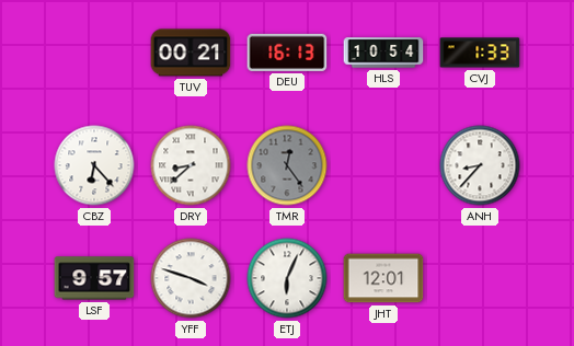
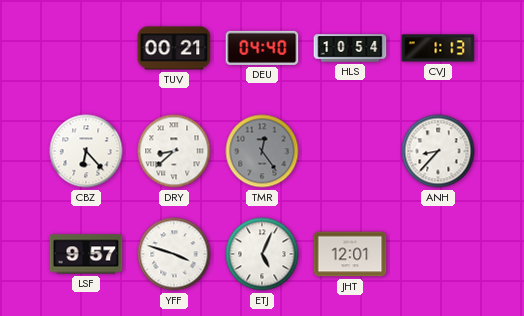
DEU: 16:13 -> 04:40 (262, 48)
CVJ: 1:33 -> 1:13 (438, 48)
ETJ: 6:04 -> 5:04 (262, 254)
